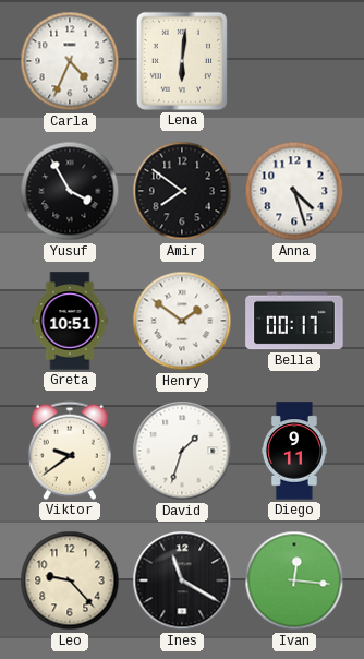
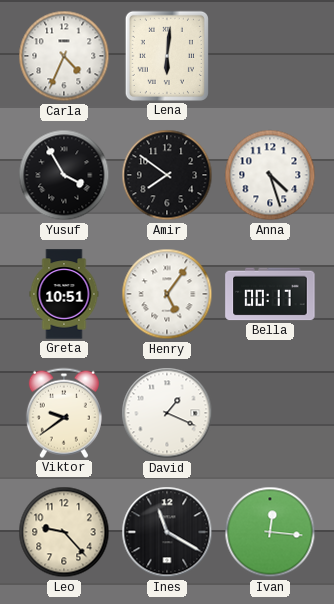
Henry: 1:51 -> 5:06 (167, 294)
David: 1:33 -> 1:19 (167, 413)
Diego: 9:11 -> none (294, 451)
